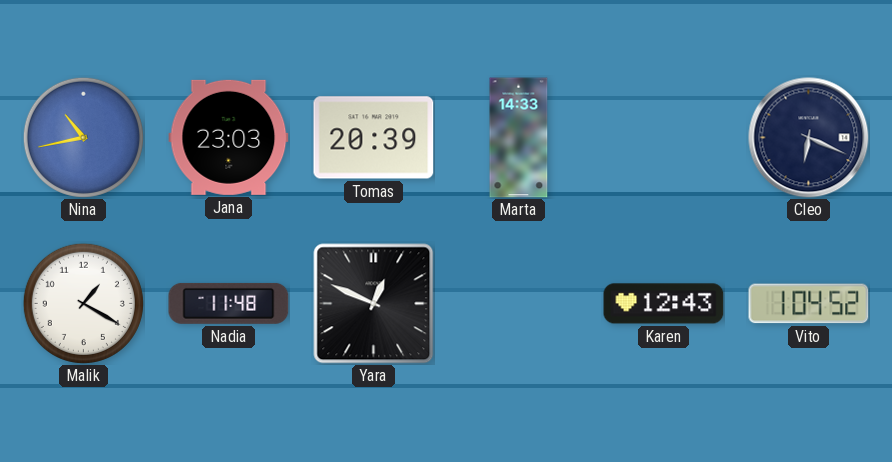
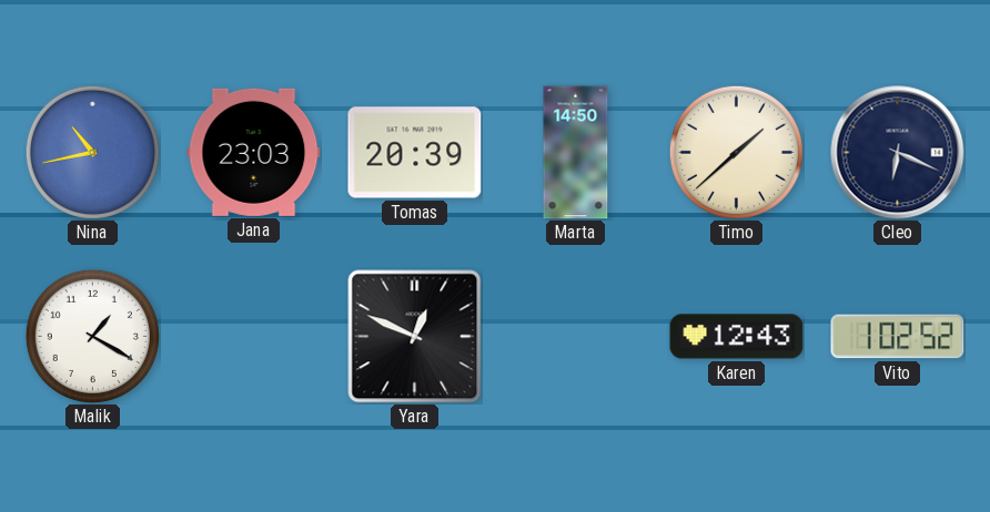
Marta: 14:33 -> 14:50 (576, 153)
Timo: none -> 1:38 (736, 152)
Nadia: 11:48 -> none (229, 303)
Vito: 1:04 -> 1:02 (898, 337)
